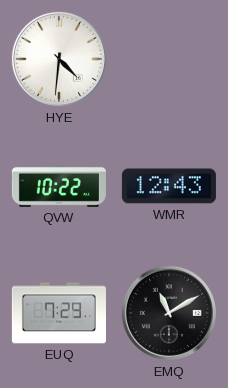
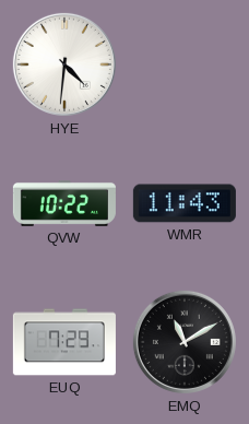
WMR: 12:43 -> 11:43 (185, 203)
